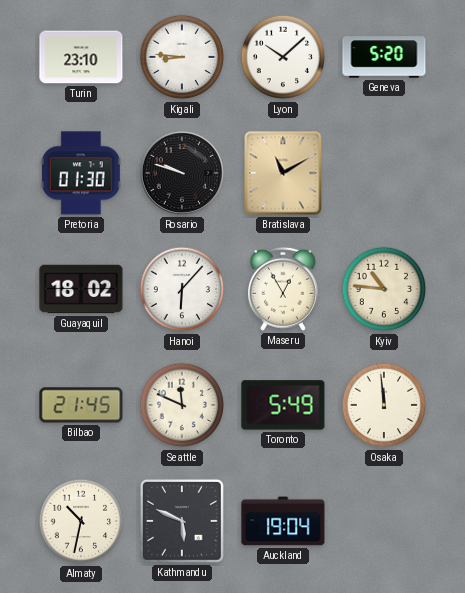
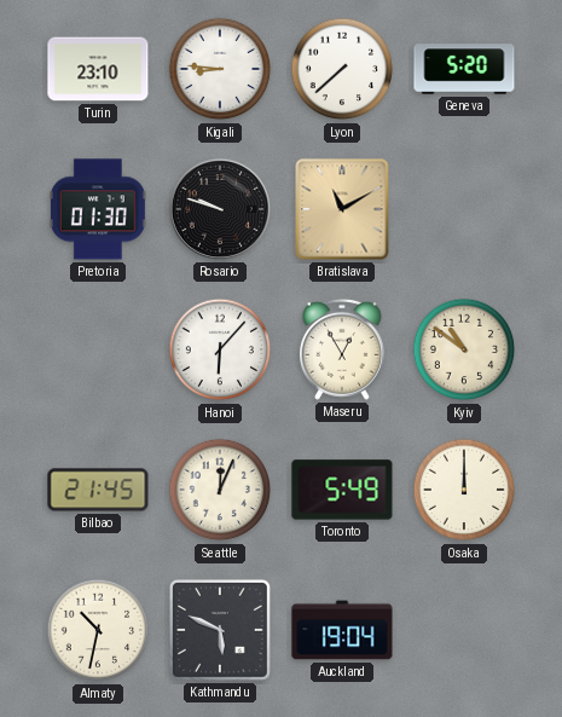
Lyon: 10:08 -> 7:38 (342, 69)
Guayaquil: 18:02 -> none (81, 289)
Kyiv: 10:46 -> 10:51 (464, 349)
Seattle: 11:49 -> 12:04 (220, 490)
Osaka: 11:59 -> 12:00 (464, 490)
